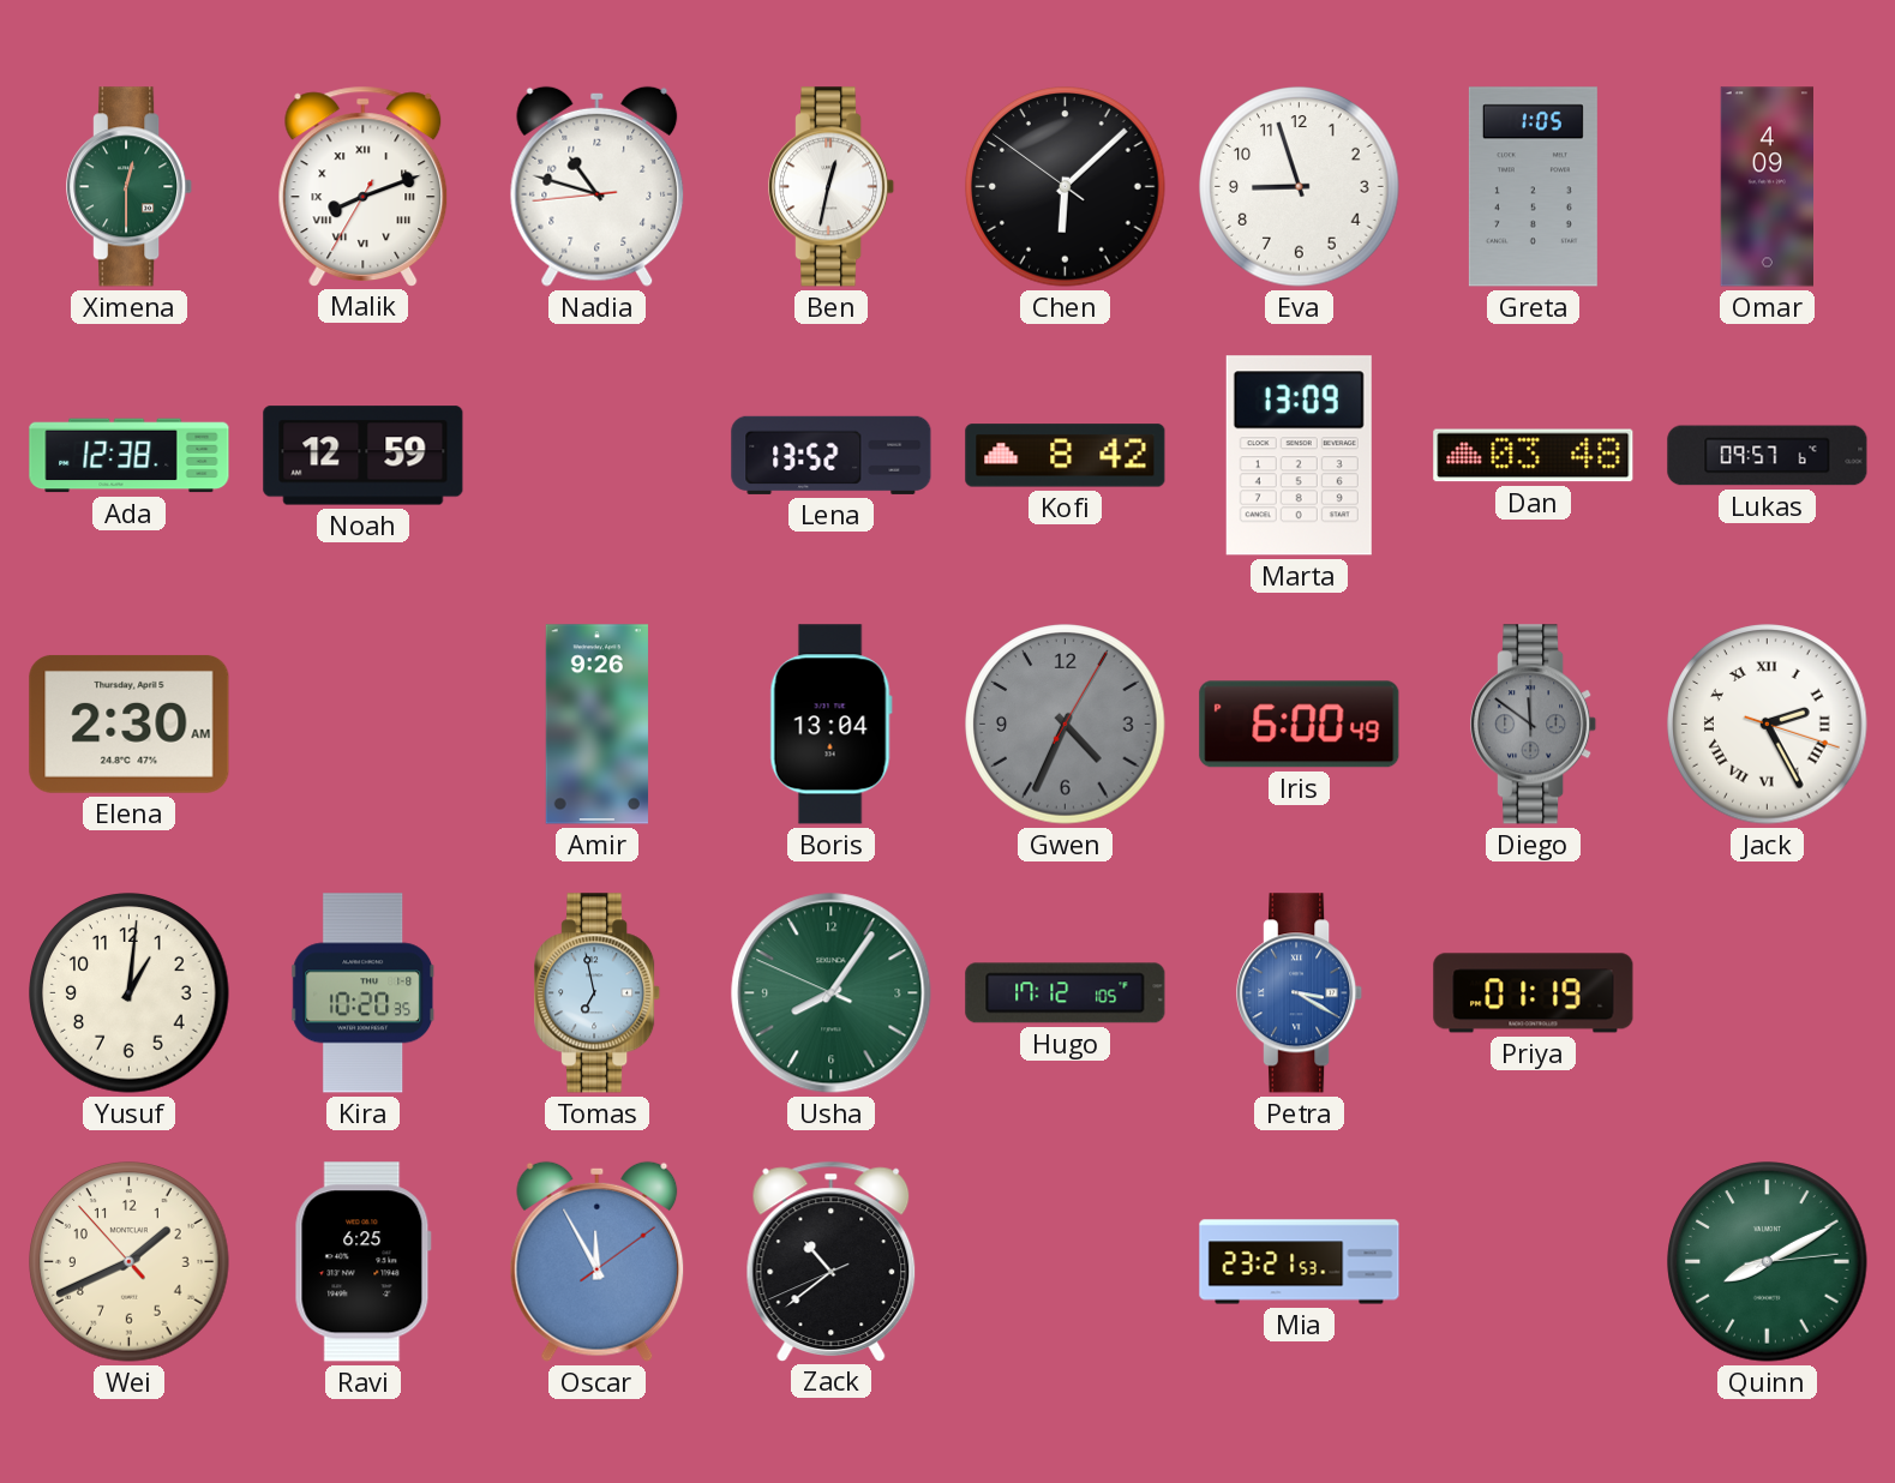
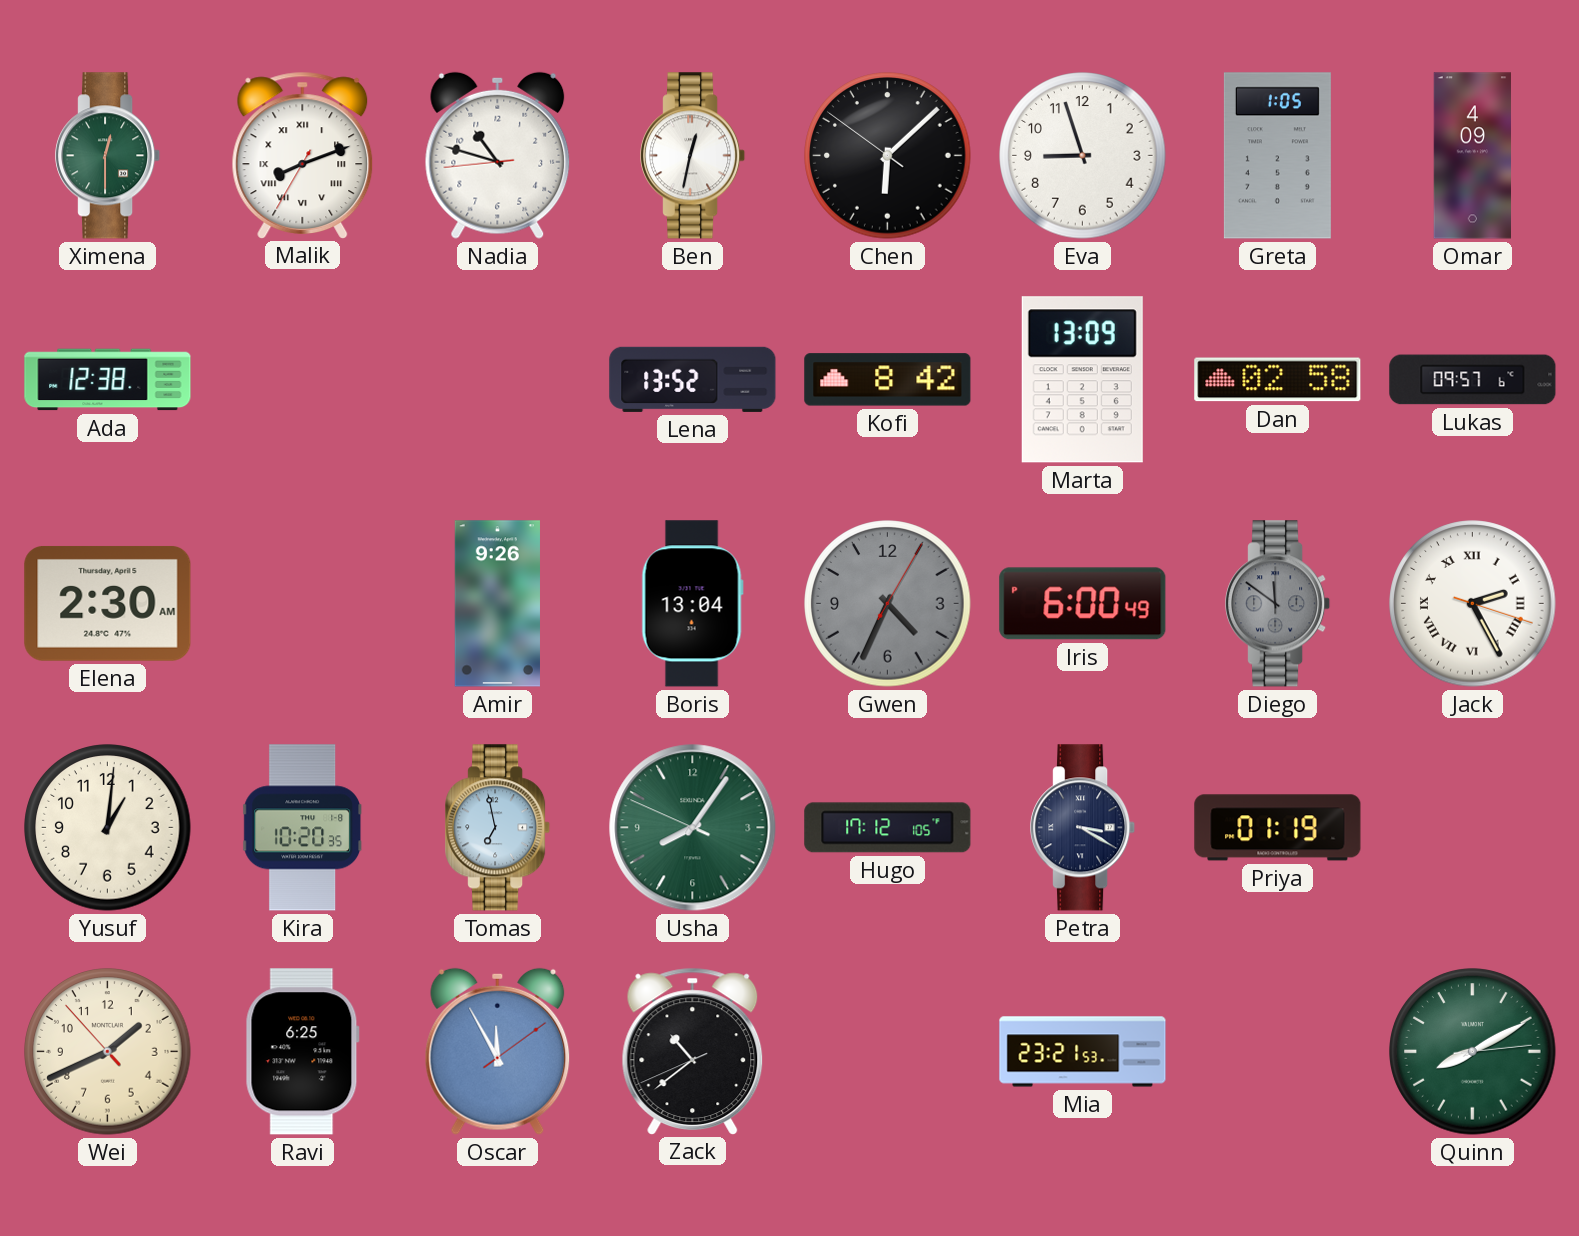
Noah: 12:59 -> none (364, 456)
Dan: 03:48 -> 02:58 (1278, 380)
Petra dial: blue -> navy (1083, 828)
